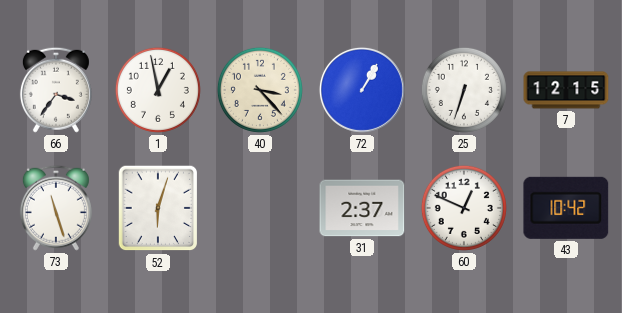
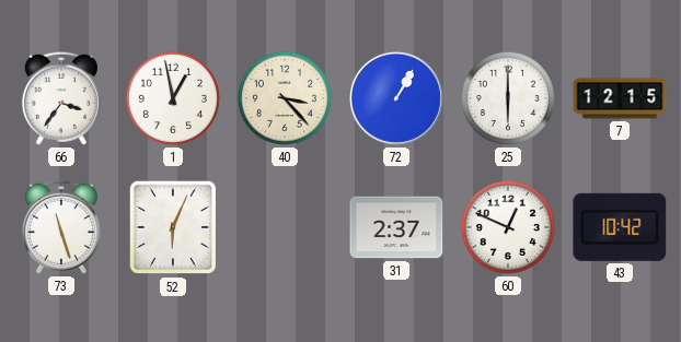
25: 6:33 -> 6:00 (508, 98)
52: 6:03 -> 6:04 (173, 227)
